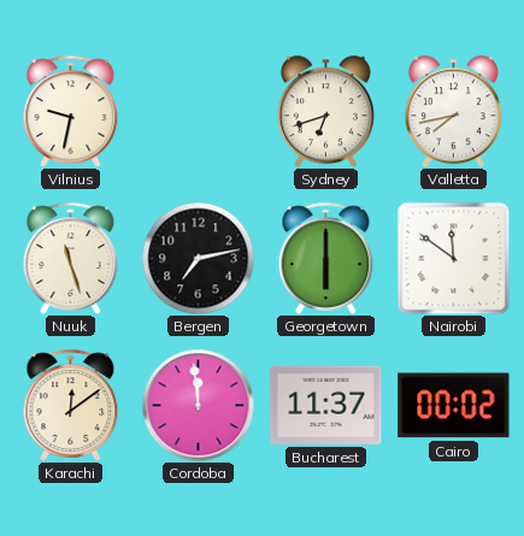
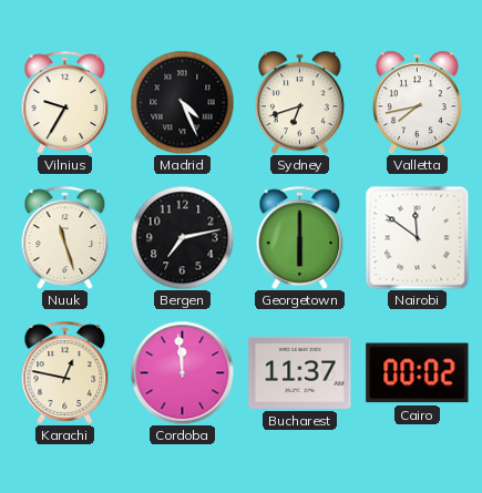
Vilnius: 9:32 -> 9:35 (65, 102)
Madrid: none -> 4:26 (182, 102)
Karachi: 12:09 -> 12:47 (65, 372)
